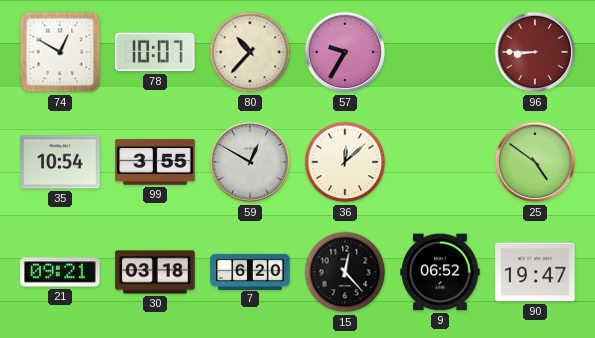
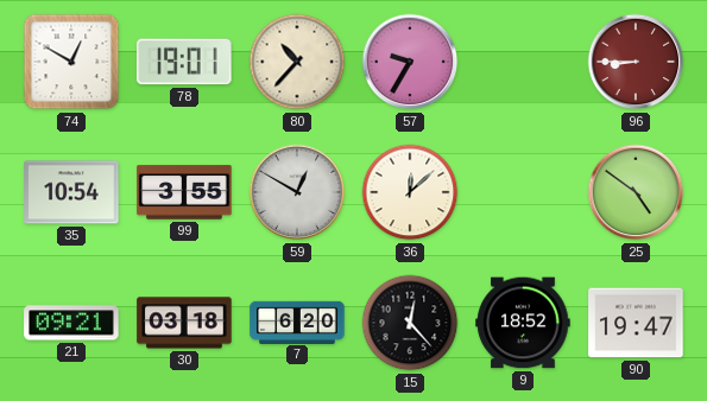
78: 10:07 -> 19:01 (184, 62)
9: 06:52 -> 18:52 (523, 323)
